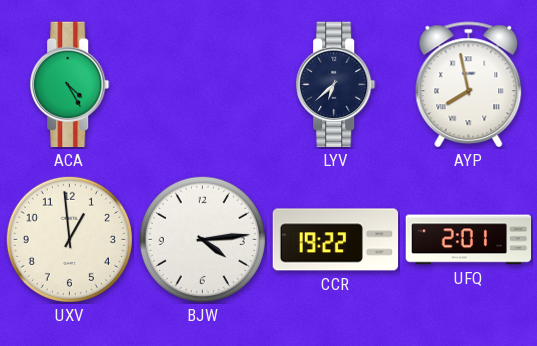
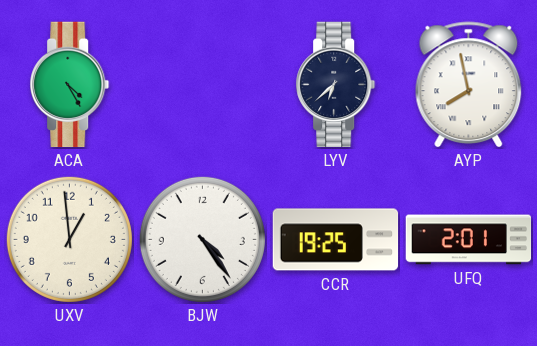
BJW: 4:14 -> 4:24 (202, 239)
CCR: 19:22 -> 19:25 (336, 240)
